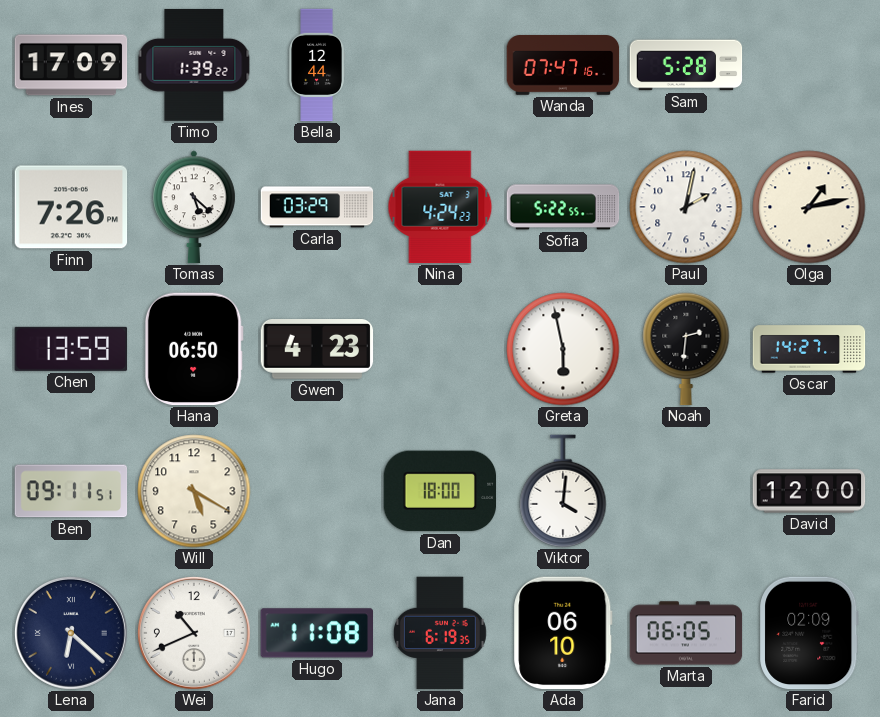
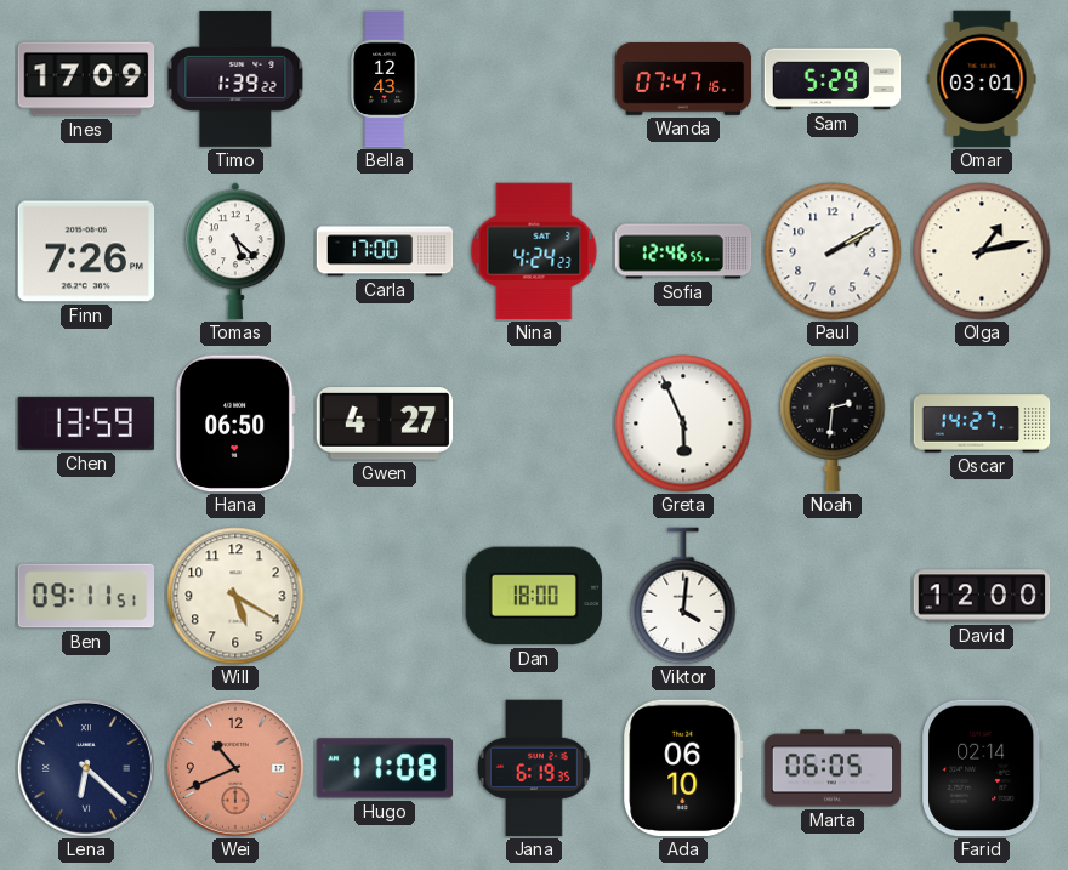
Bella: 12:44 -> 12:43 (384, 79)
Sam: 5:28 -> 5:29 (833, 79)
Omar: none -> 03:01 (982, 79)
Carla: 03:29 -> 17:00 (385, 251)
Sofia: 5:22 -> 12:46 (683, 251)
Paul: 2:02 -> 2:10 (833, 251)
Gwen: 4:23 -> 4:27 (385, 425)
Greta: 5:58 -> 5:56 (683, 423)
Wei dial: white -> salmon (235, 768)
Farid: 02:09 -> 02:14 (982, 768)
